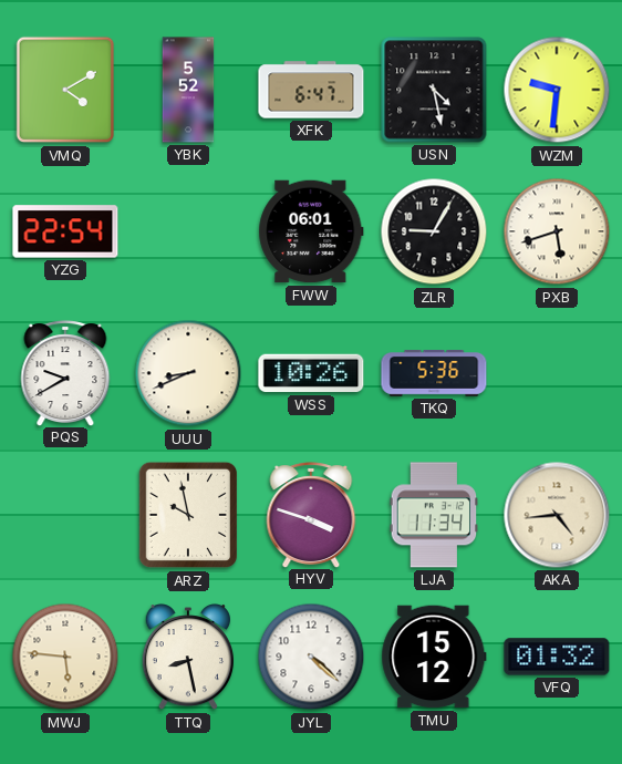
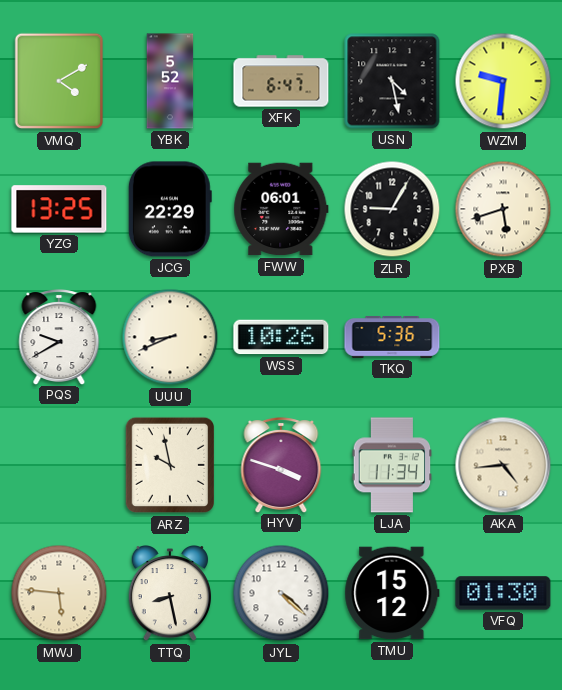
YZG: 22:54 -> 13:25 (59, 209)
JCG: none -> 22:29 (170, 209)
VFQ: 01:32 -> 01:30 (503, 593)
